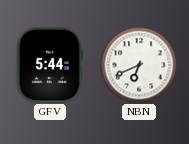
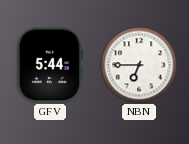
NBN: 6:41 -> 6:45 (139, 65)
